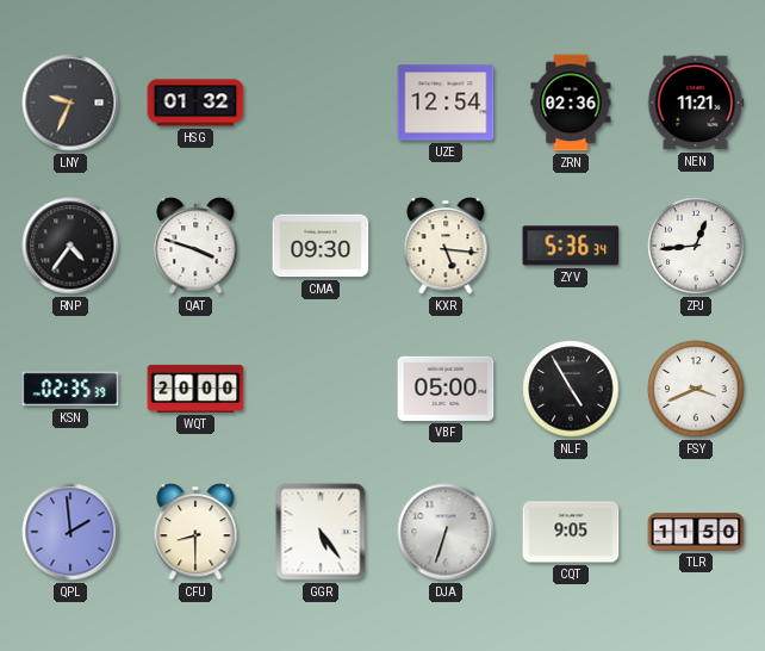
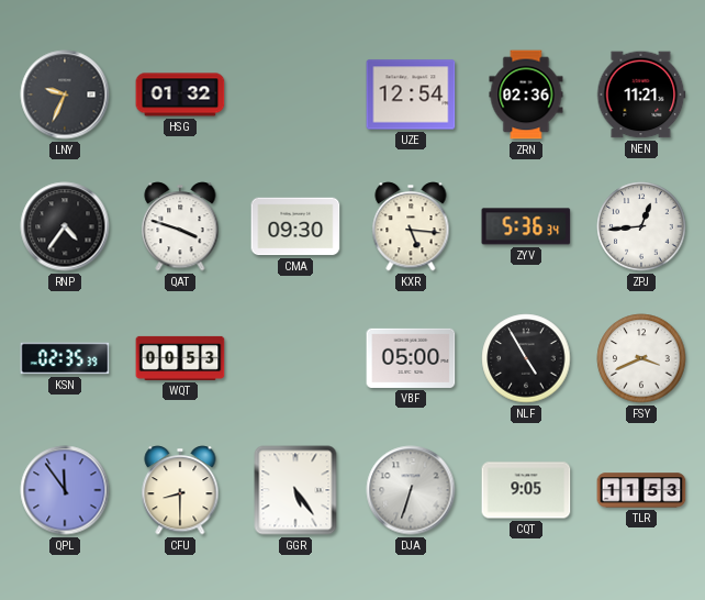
WQT: 20:00 -> 00:53 (180, 358)
QPL: 1:59 -> 11:54 (65, 490)
TLR: 11:50 -> 11:53 (641, 490)
